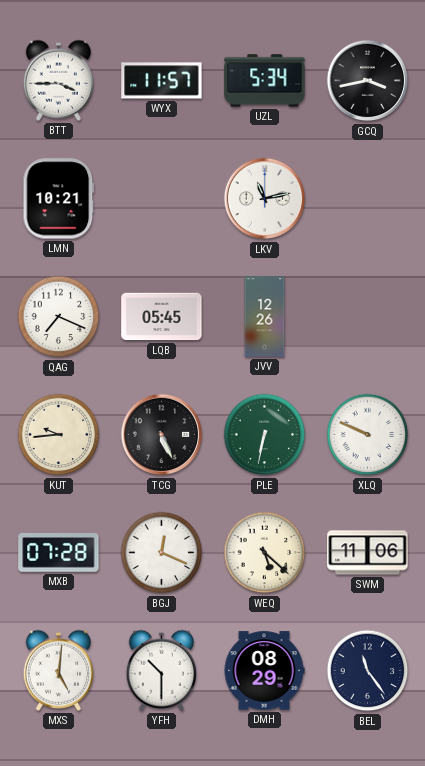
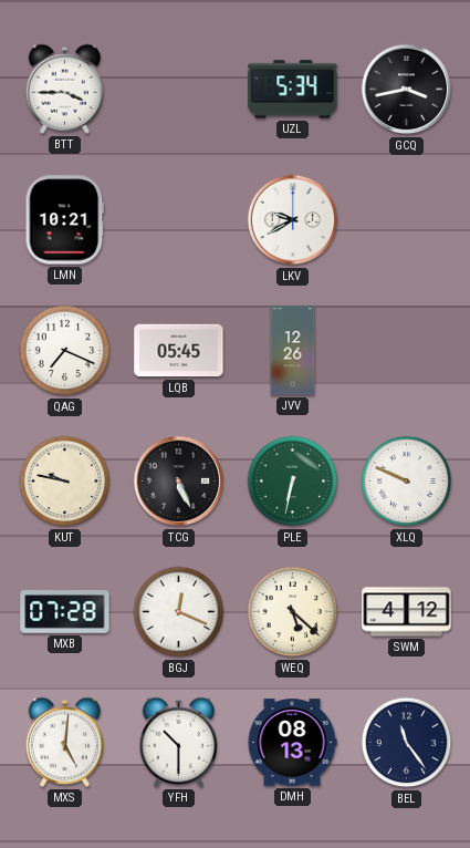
WYX: 11:57 -> none (162, 81)
LKV: 11:13 -> 9:40 (293, 220)
KUT: 9:44 -> 9:47 (65, 482)
SWM: 11:06 -> 4:12 (407, 612)
DMH: 08:29 -> 08:13 (292, 743)
